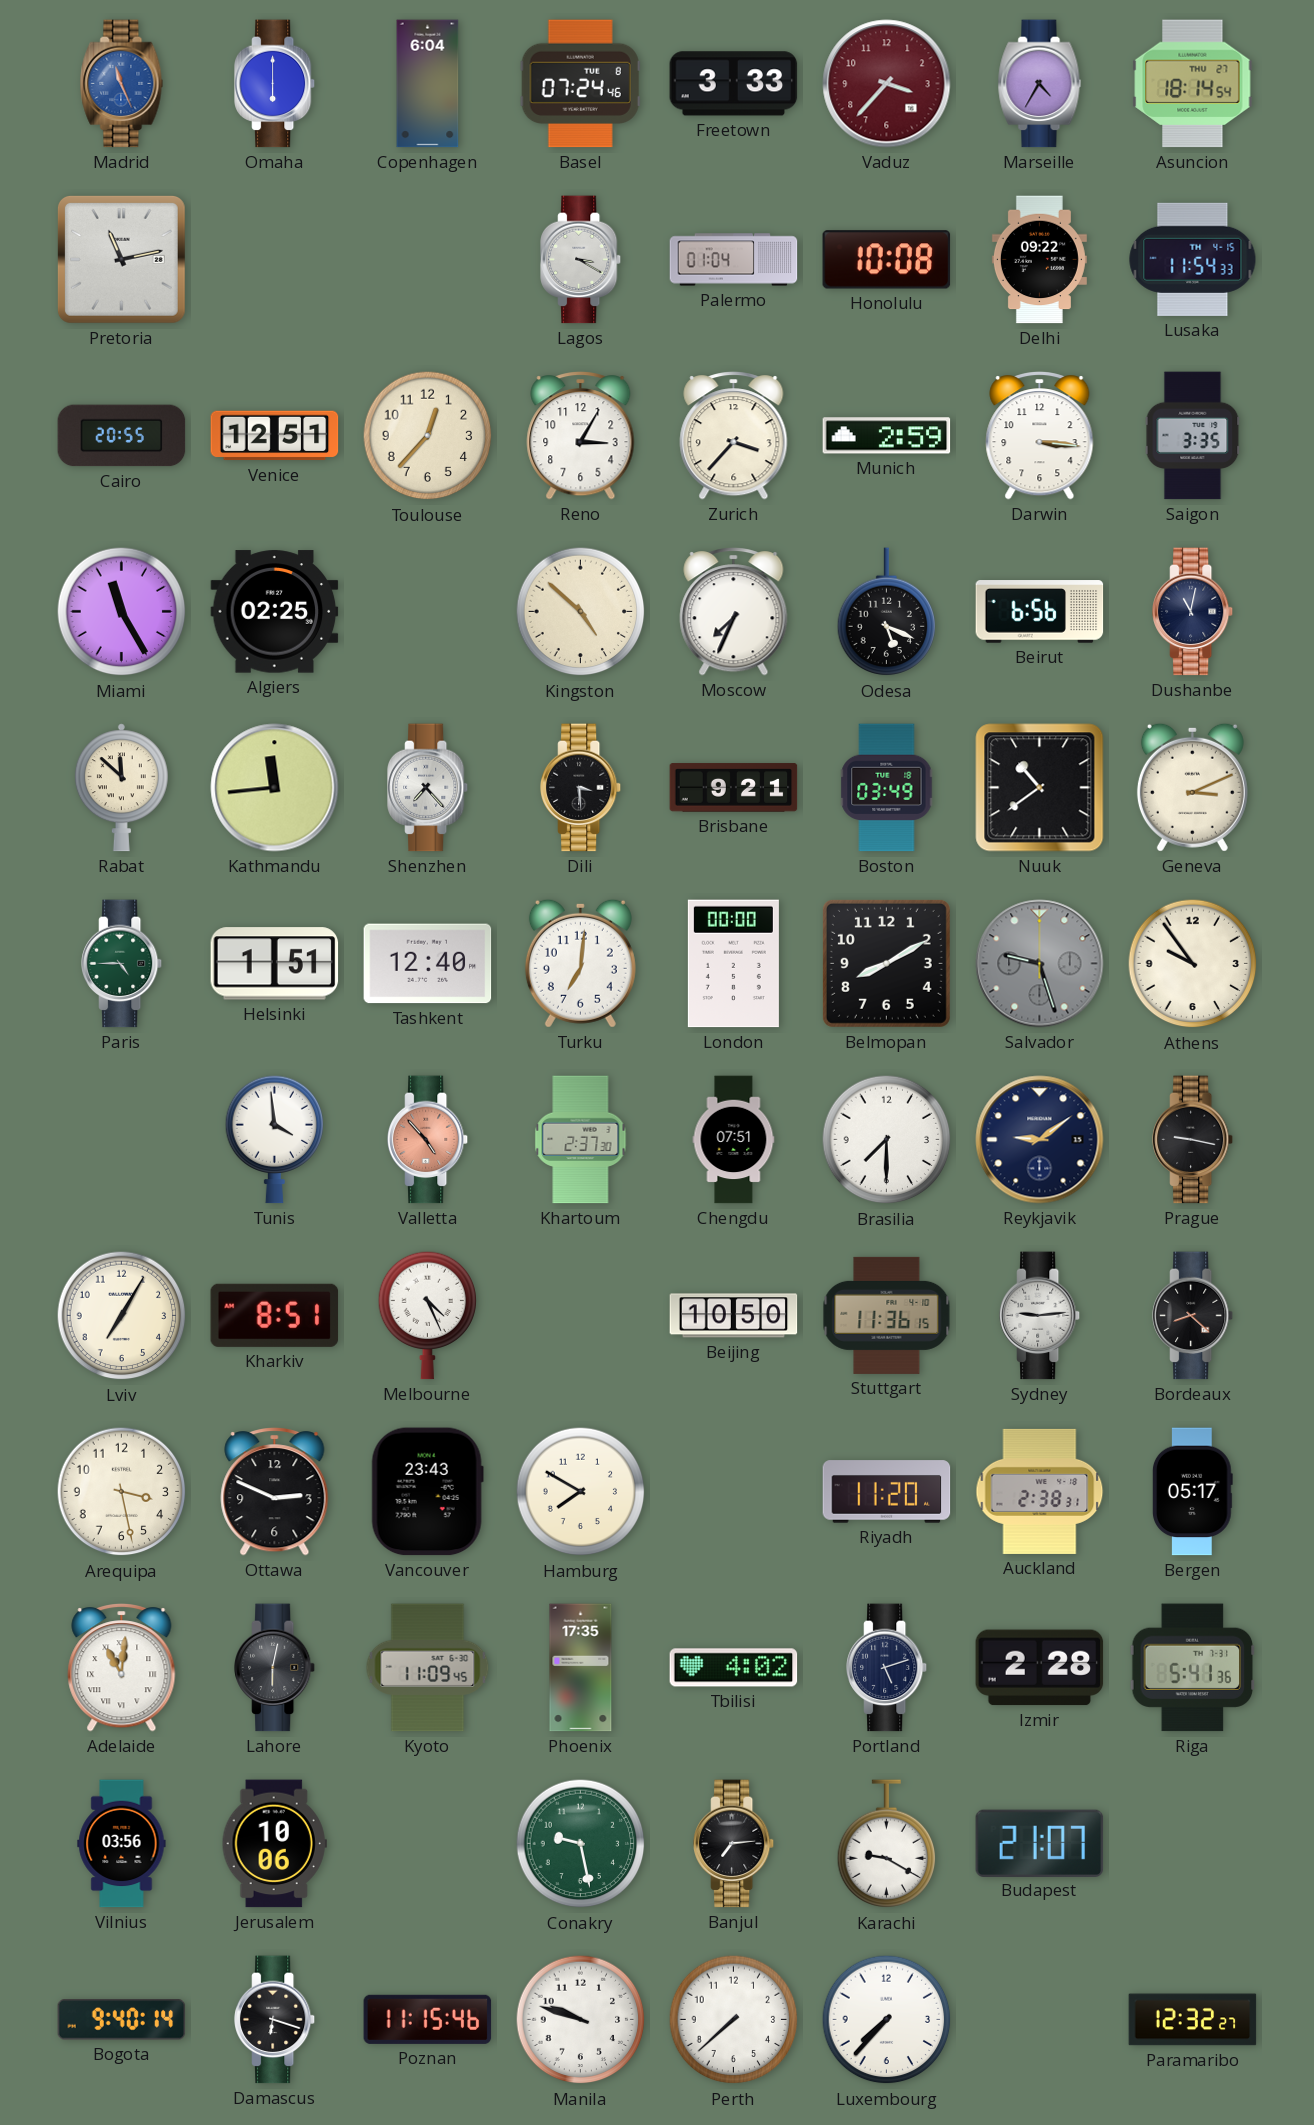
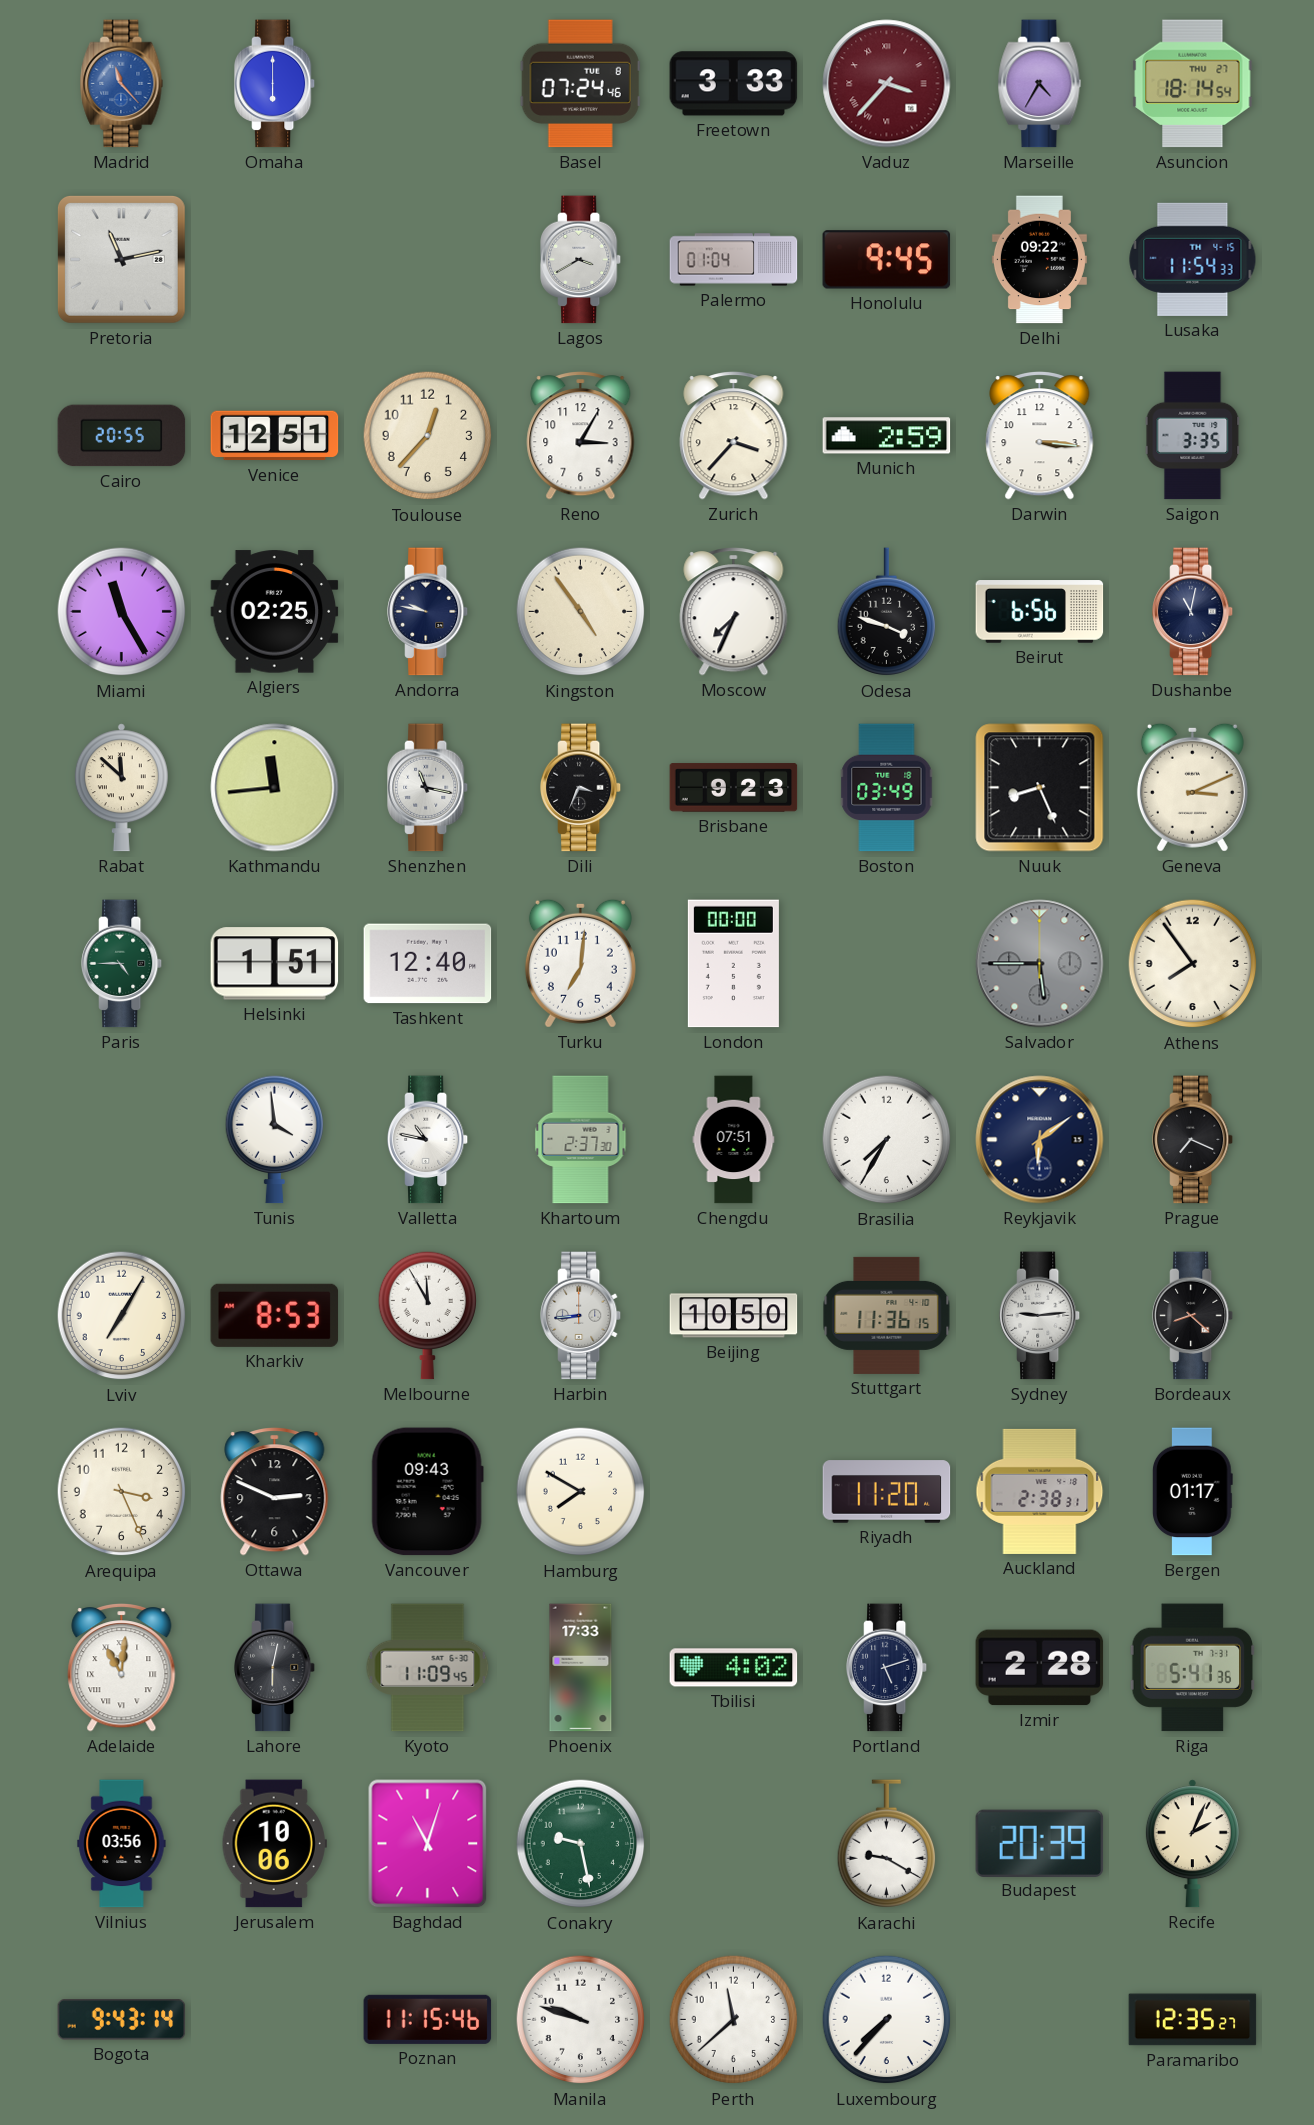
Madrid: 11:26 -> 11:23 (122, 84)
Copenhagen: 6:04 -> none (428, 84)
Vaduz numerals: Arabic -> Roman (887, 84)
Lagos: 3:20 -> 3:40 (581, 260)
Honolulu: 10:08 -> 9:45 (887, 260)
Andorra: none -> 9:47 (428, 612)
Kingston: 4:52 -> 4:54 (581, 612)
Odesa: 5:19 -> 3:48 (887, 612)
Shenzhen: 7:23 -> 11:17 (428, 788)
Dili: 3:29 -> 3:34 (581, 788)
Brisbane: 9:21 -> 9:23 (734, 788)
Nuuk: 10:39 -> 8:26 (1040, 788)
Belmopan: 8:10 -> none (886, 963)
Salvador: 9:27 -> 5:45 (1040, 964)
Athens: 9:54 -> 7:54 (1193, 964)
Valletta: 4:53 -> 10:47 (428, 1140)
Valletta dial: salmon -> white (428, 1140)
Brasilia: 7:30 -> 7:35 (887, 1140)
Reykjavik: 9:09 -> 6:09 (1040, 1140)
Prague: 9:17 -> 7:19 (1193, 1140)
Kharkiv: 8:51 -> 8:53 (275, 1315)
Melbourne: 4:26 -> 11:55 (428, 1315)
Harbin: none -> 8:44 (581, 1316)
Arequipa: 3:28 -> 3:26 (122, 1492)
Vancouver: 23:43 -> 09:43 (427, 1492)
Bergen: 05:17 -> 01:17 (1192, 1492)
Phoenix: 17:35 -> 17:33 (581, 1668)
Baghdad: none -> 11:03 (428, 1844)
Banjul: 7:14 -> none (734, 1844)
Budapest: 21:07 -> 20:39 (1040, 1843)
Recife: none -> 2:04 (1192, 1844)
Bogota: 9:40 -> 9:43 (122, 2020)
Damascus: 6:18 -> none (275, 2020)
Perth: 7:38 -> 11:38 (734, 2020)
Paramaribo: 12:32 -> 12:35 (1193, 2020)
